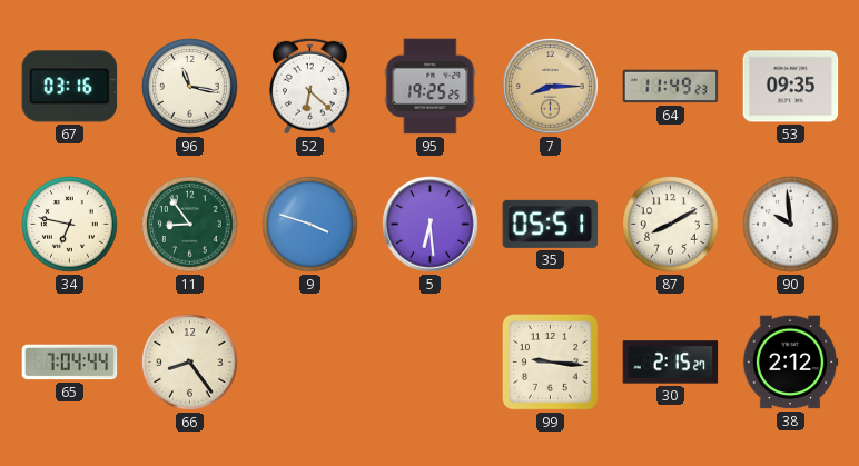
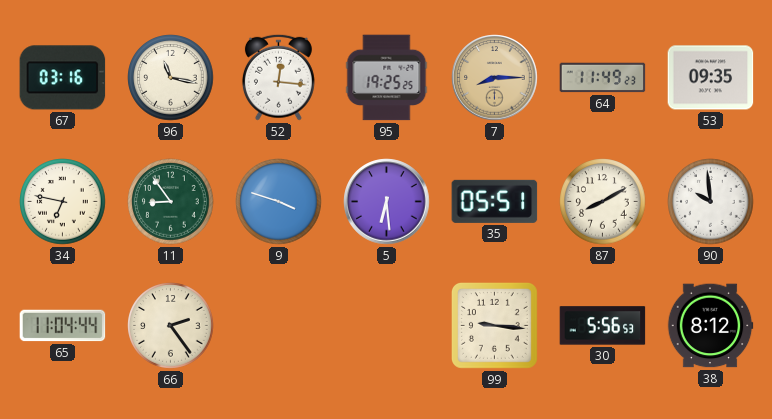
52: 6:22 -> 12:16 (278, 77)
65: 7:04 -> 11:04 (63, 326)
66: 8:24 -> 2:24 (171, 326)
30: 2:15 -> 5:56 (603, 326)
38: 2:12 -> 8:12 (710, 326)
